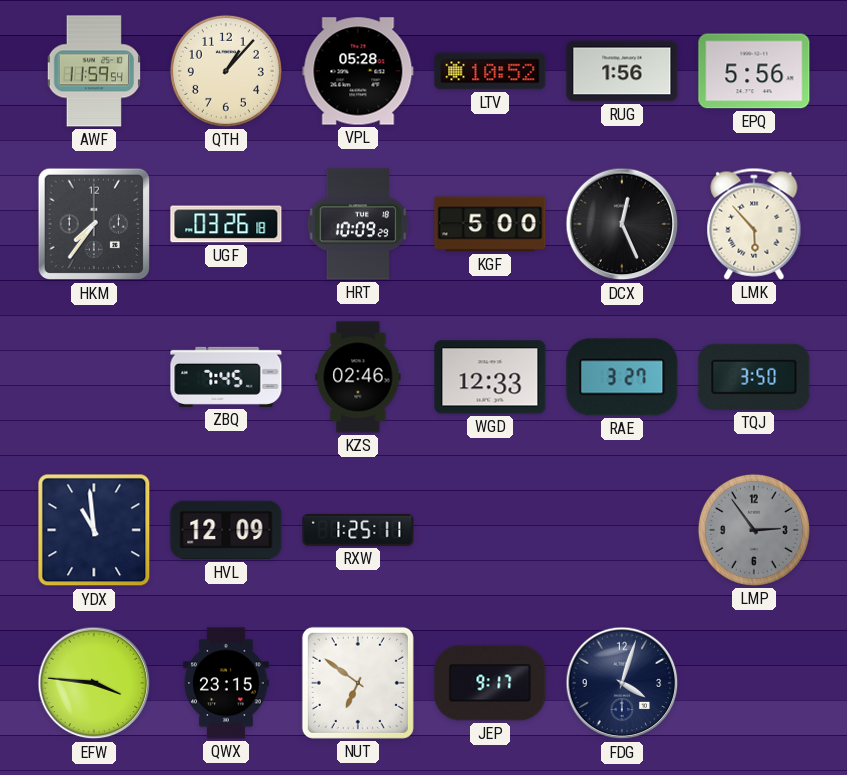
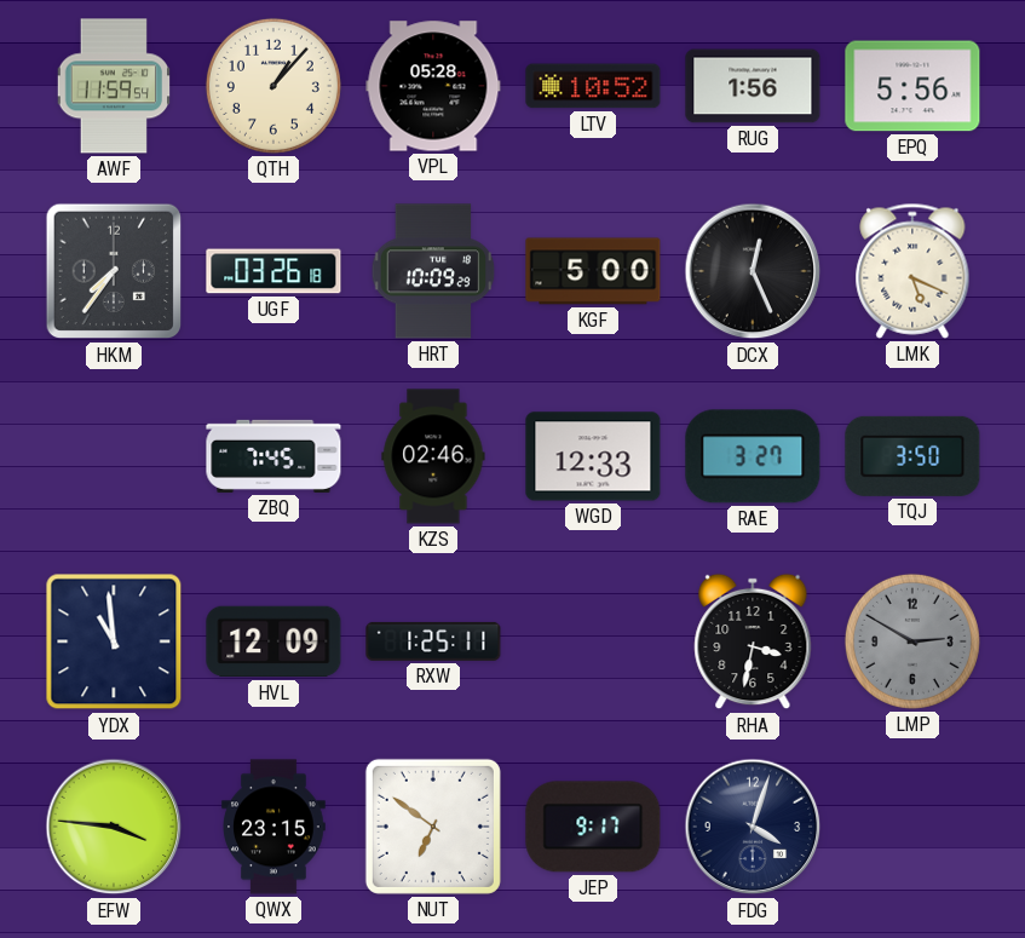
LMK: 5:53 -> 5:19 (912, 271)
RHA: none -> 3:32 (753, 641)
LMP: 2:54 -> 2:50 (912, 641)
